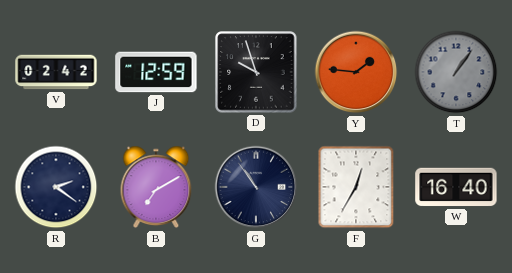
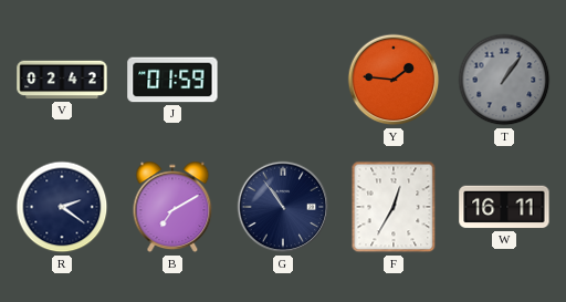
J: 12:59 -> 01:59 (172, 80)
D: 9:57 -> none (256, 72)
W: 16:40 -> 16:11 (504, 207)
